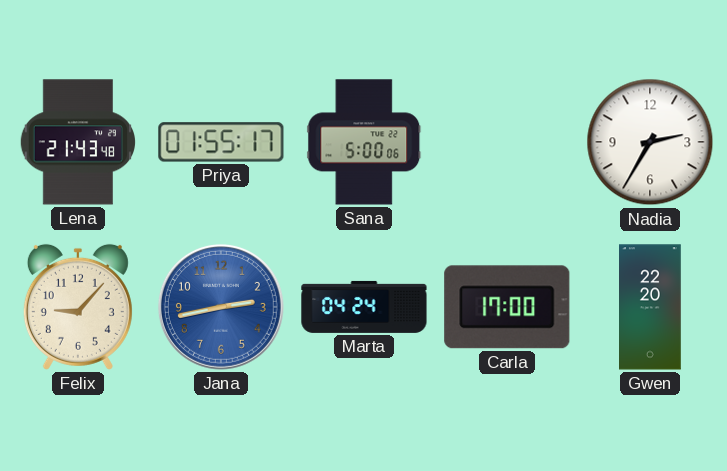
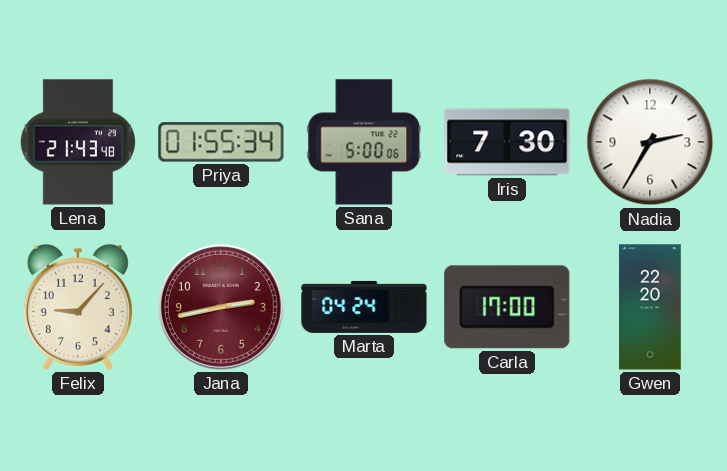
Priya: 01:55:17 -> 01:55:34 (221, 142)
Iris: none -> 7:30 (507, 142)
Jana dial: blue -> burgundy (221, 307)
